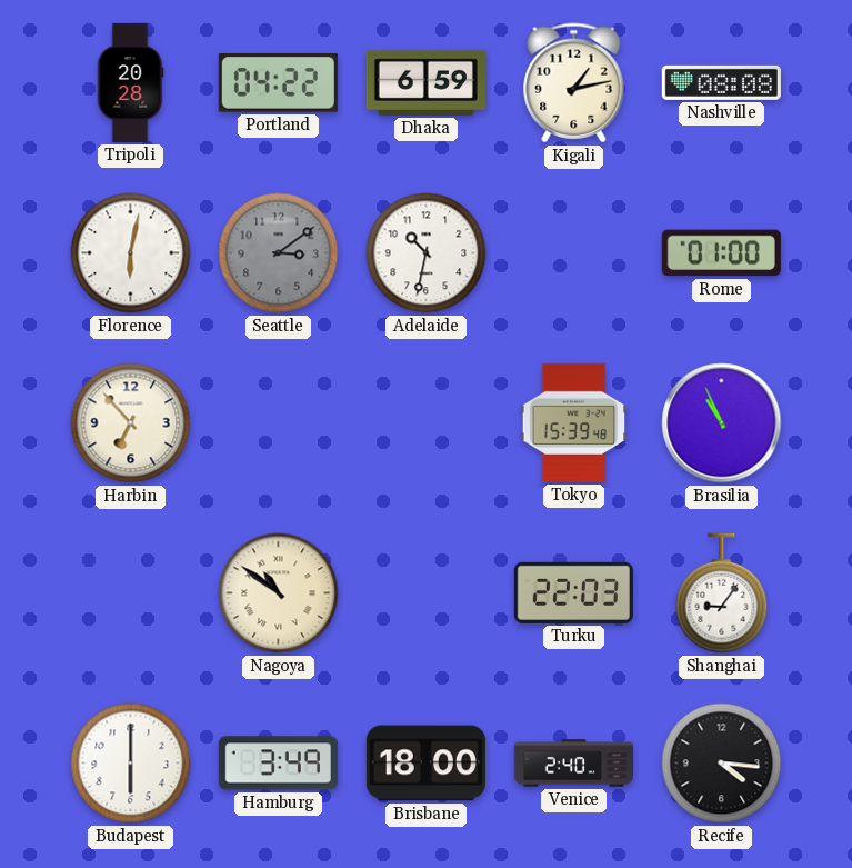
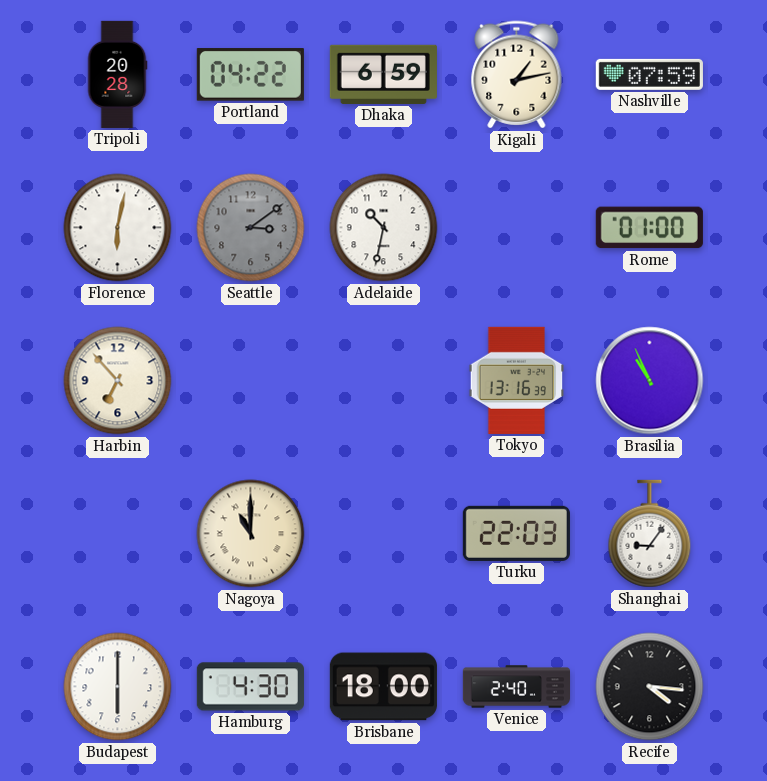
Nashville: 08:08 -> 07:59 (649, 74)
Tokyo: 15:39 -> 13:16 (517, 380)
Nagoya: 10:51 -> 11:00 (251, 534)
Hamburg: 3:49 -> 4:30 (250, 687)
